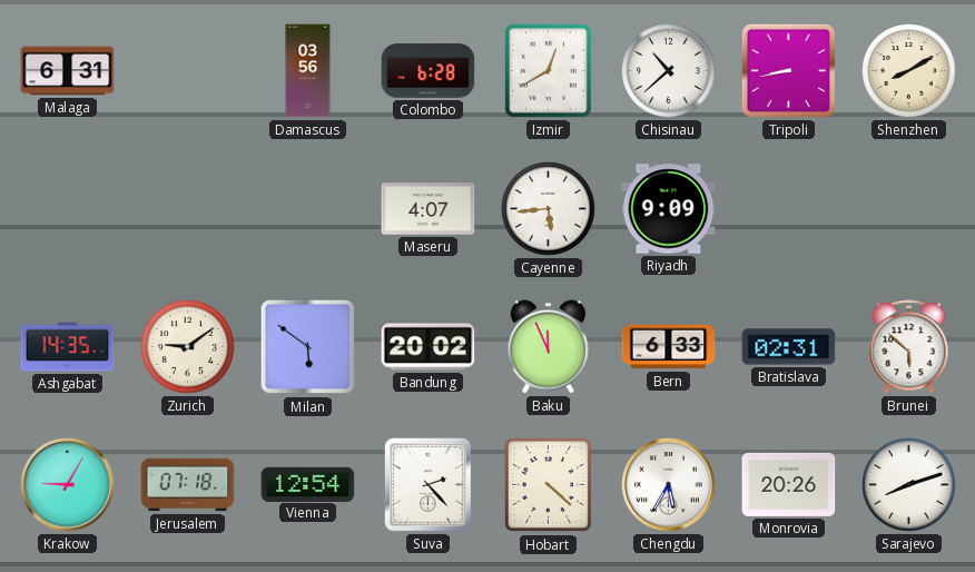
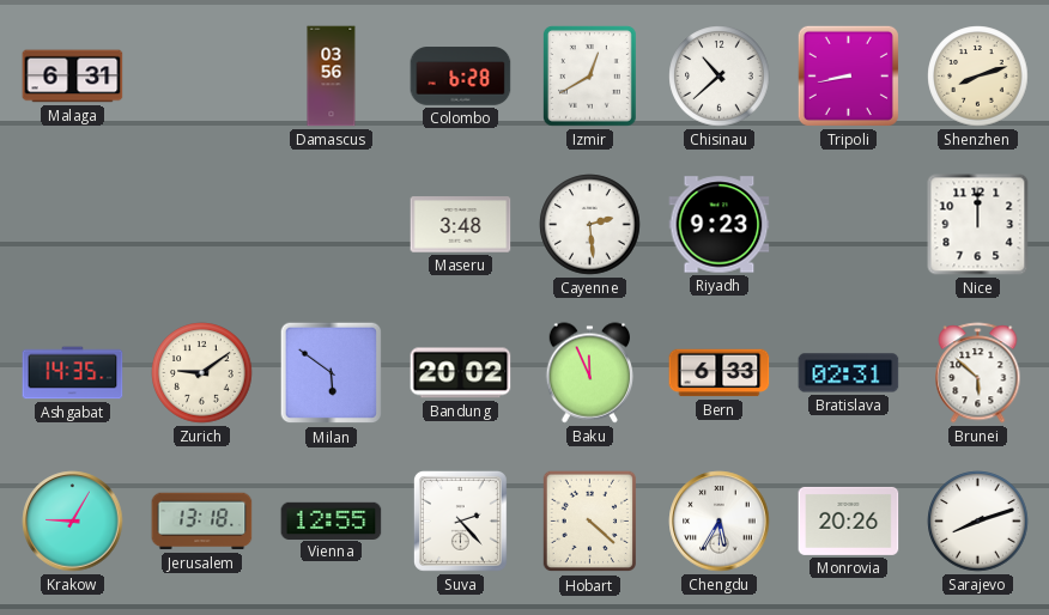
Shenzhen: 8:10 -> 8:12 (978, 77)
Maseru: 4:07 -> 3:48 (461, 225)
Cayenne: 5:44 -> 2:29 (590, 225)
Riyadh: 9:09 -> 9:23 (720, 225)
Nice: none -> 12:00 (978, 225)
Jerusalem: 07:18 -> 13:18 (202, 522)
Vienna: 12:54 -> 12:55 (332, 520)
